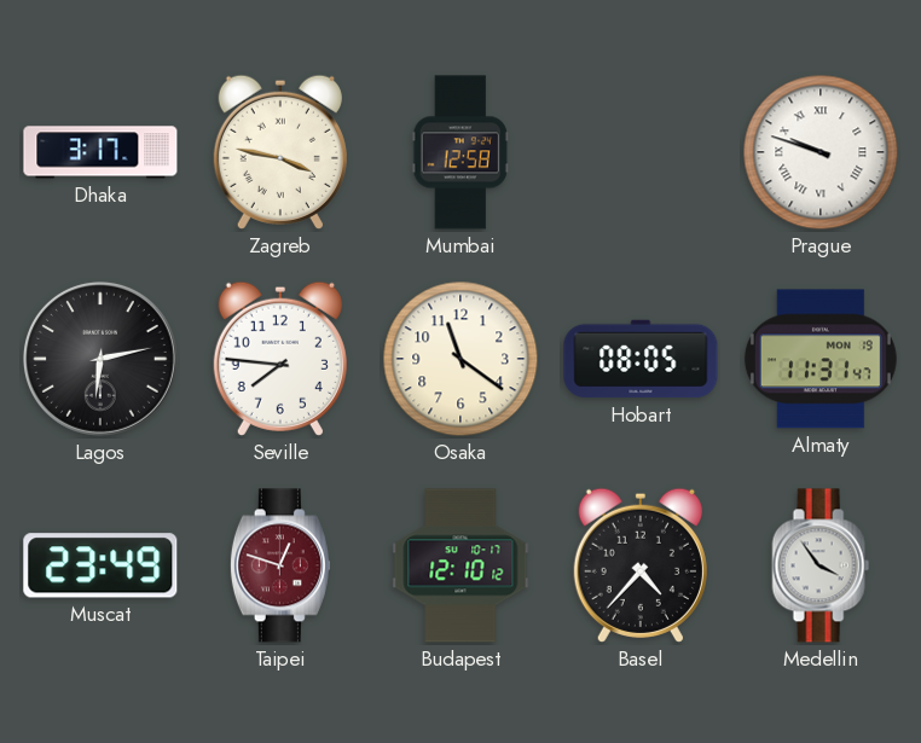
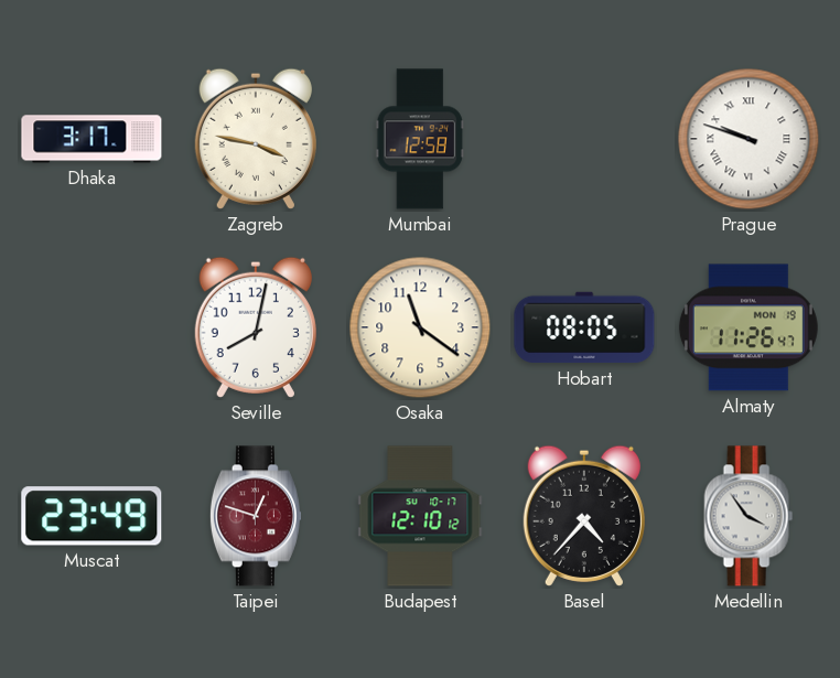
Lagos: 6:13 -> none (100, 359)
Seville: 7:46 -> 8:02 (256, 327)
Almaty: 11:31 -> 11:26 (749, 327)
